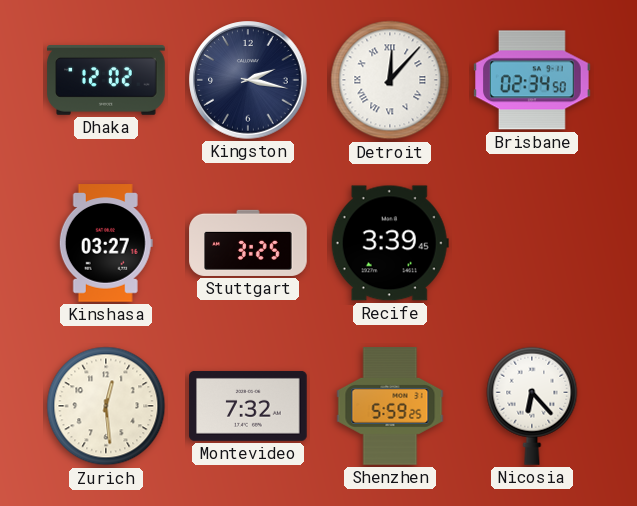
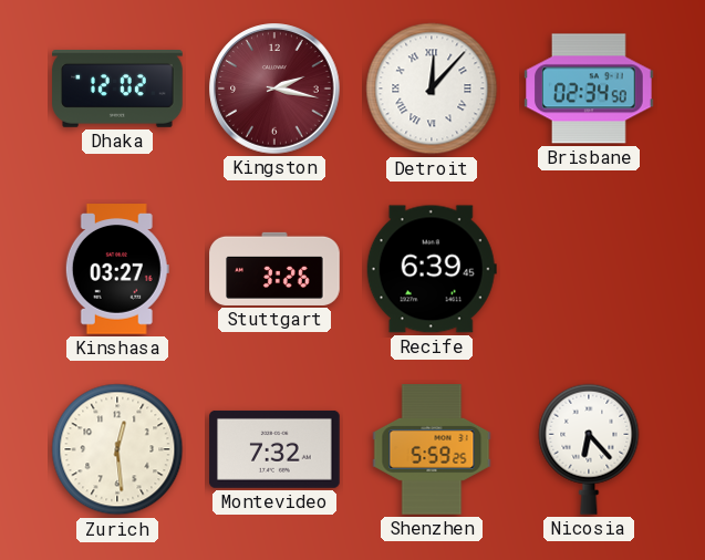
Kingston dial: navy -> burgundy (274, 89)
Stuttgart: 3:25 -> 3:26 (274, 269)
Recife: 3:39 -> 6:39 (432, 269)
